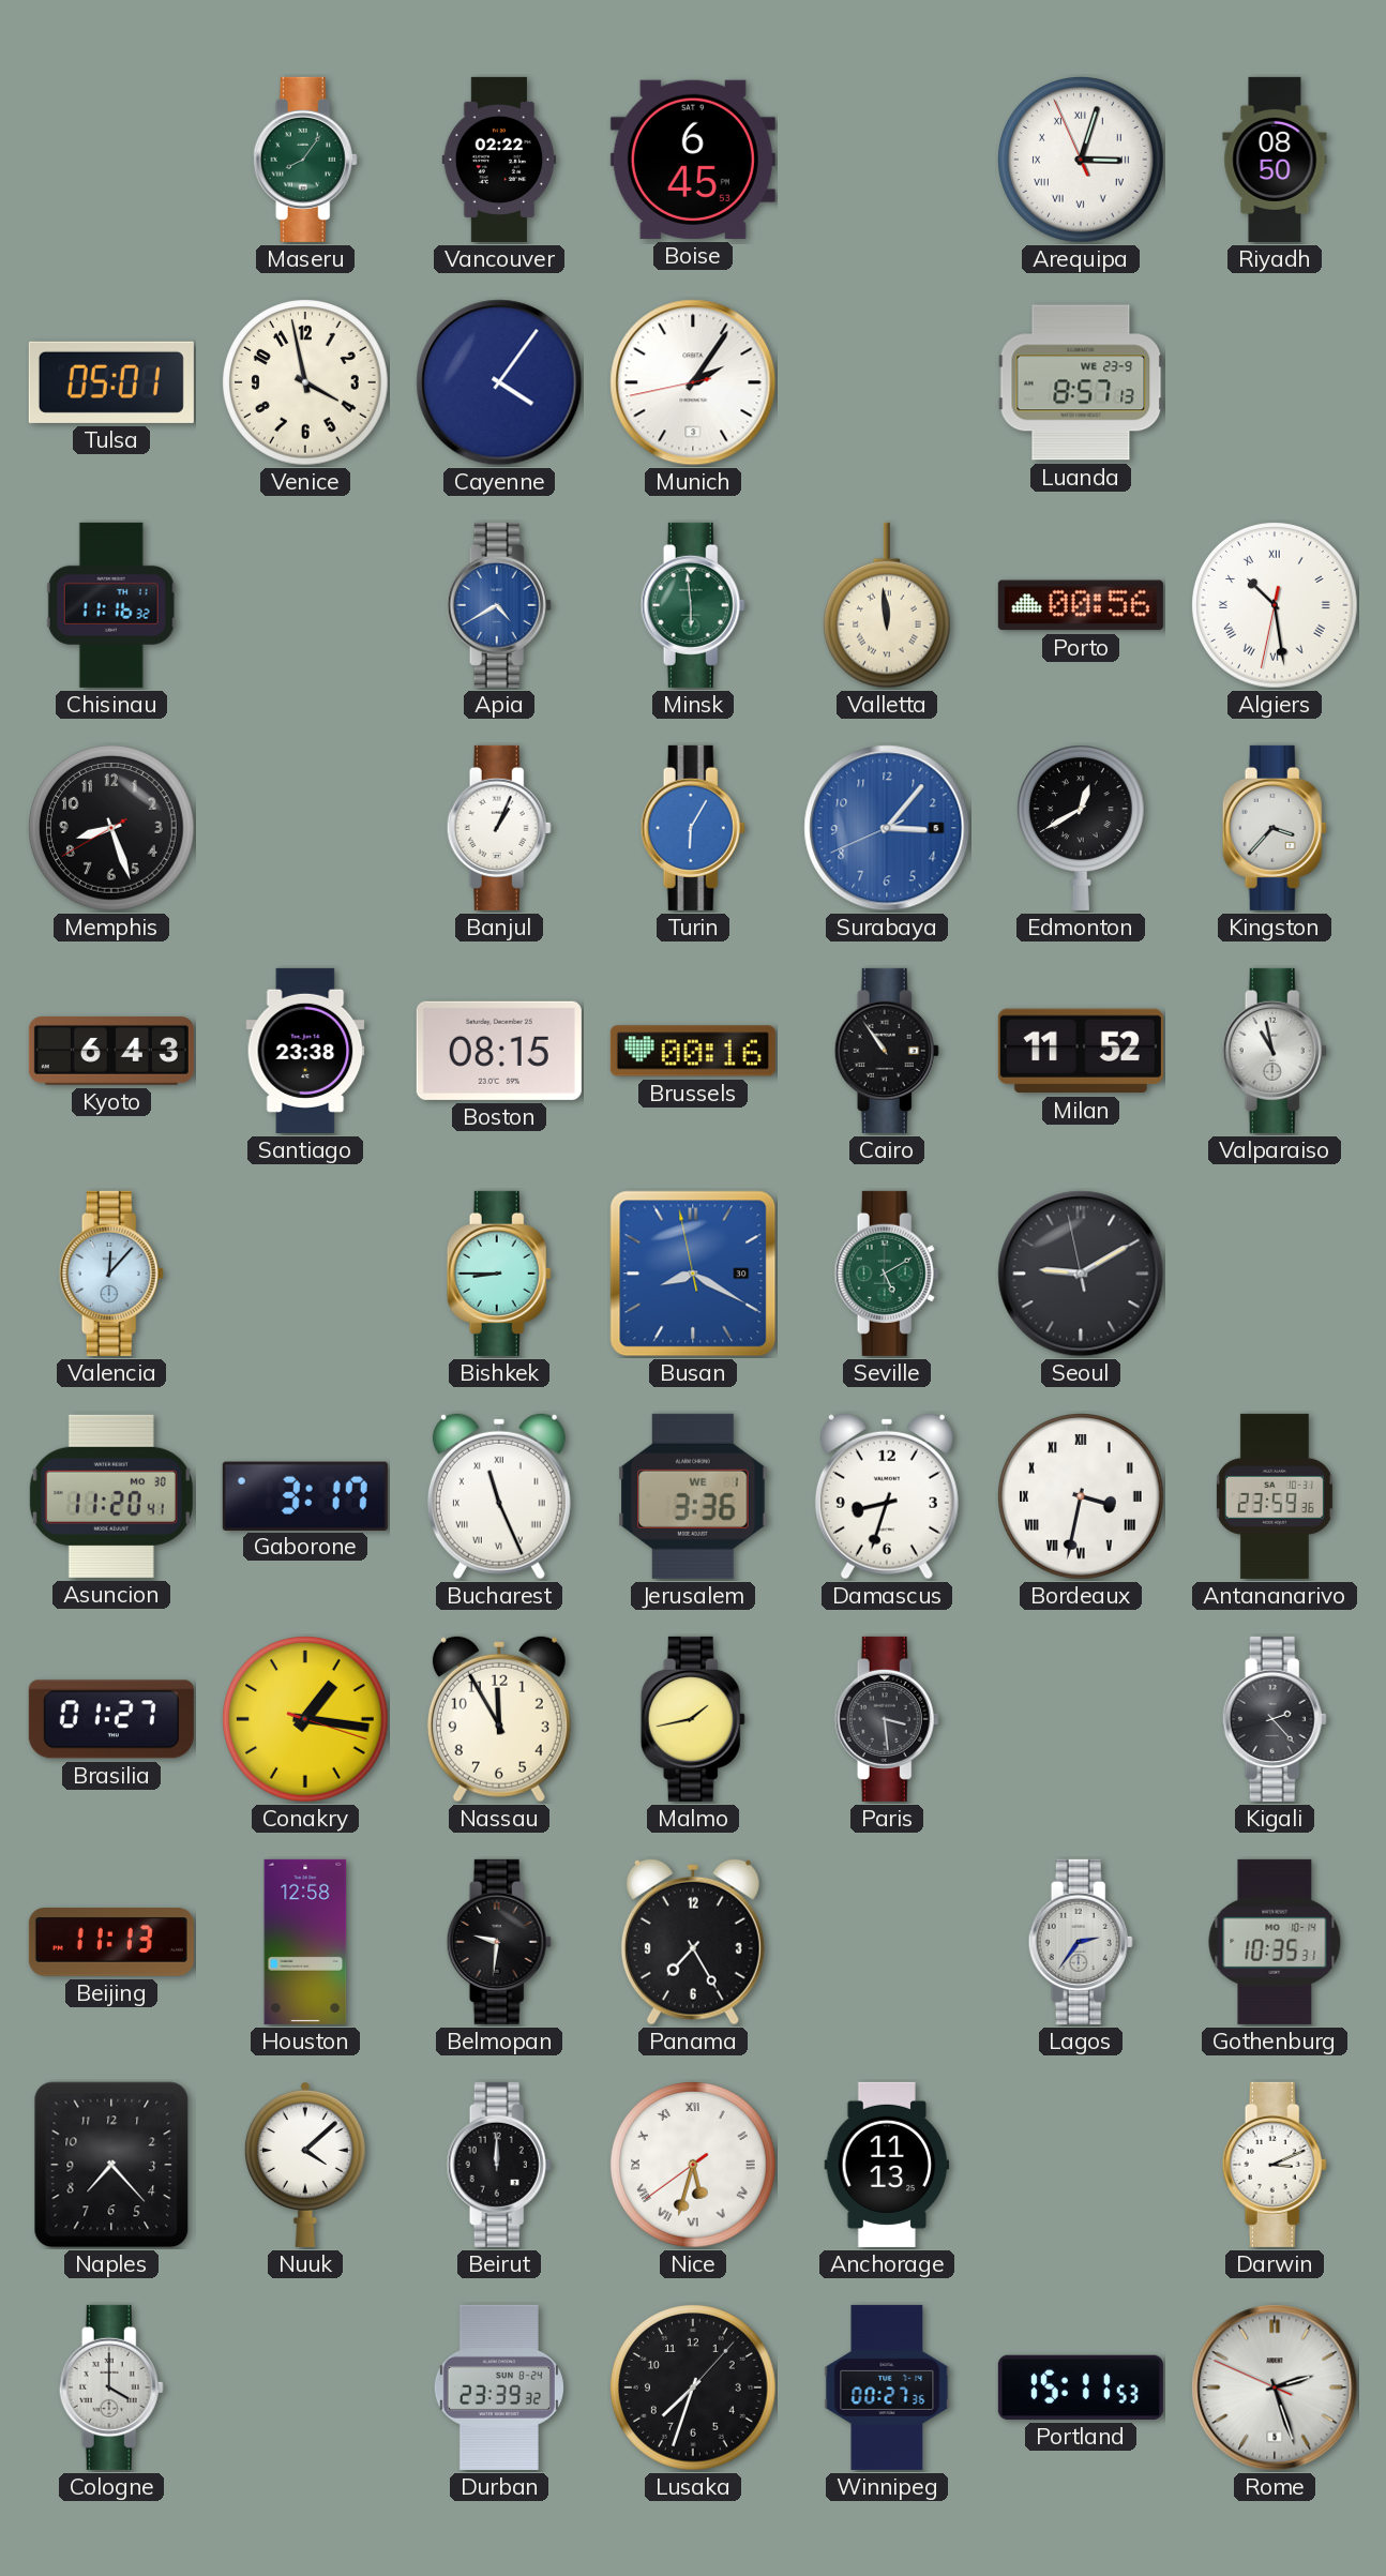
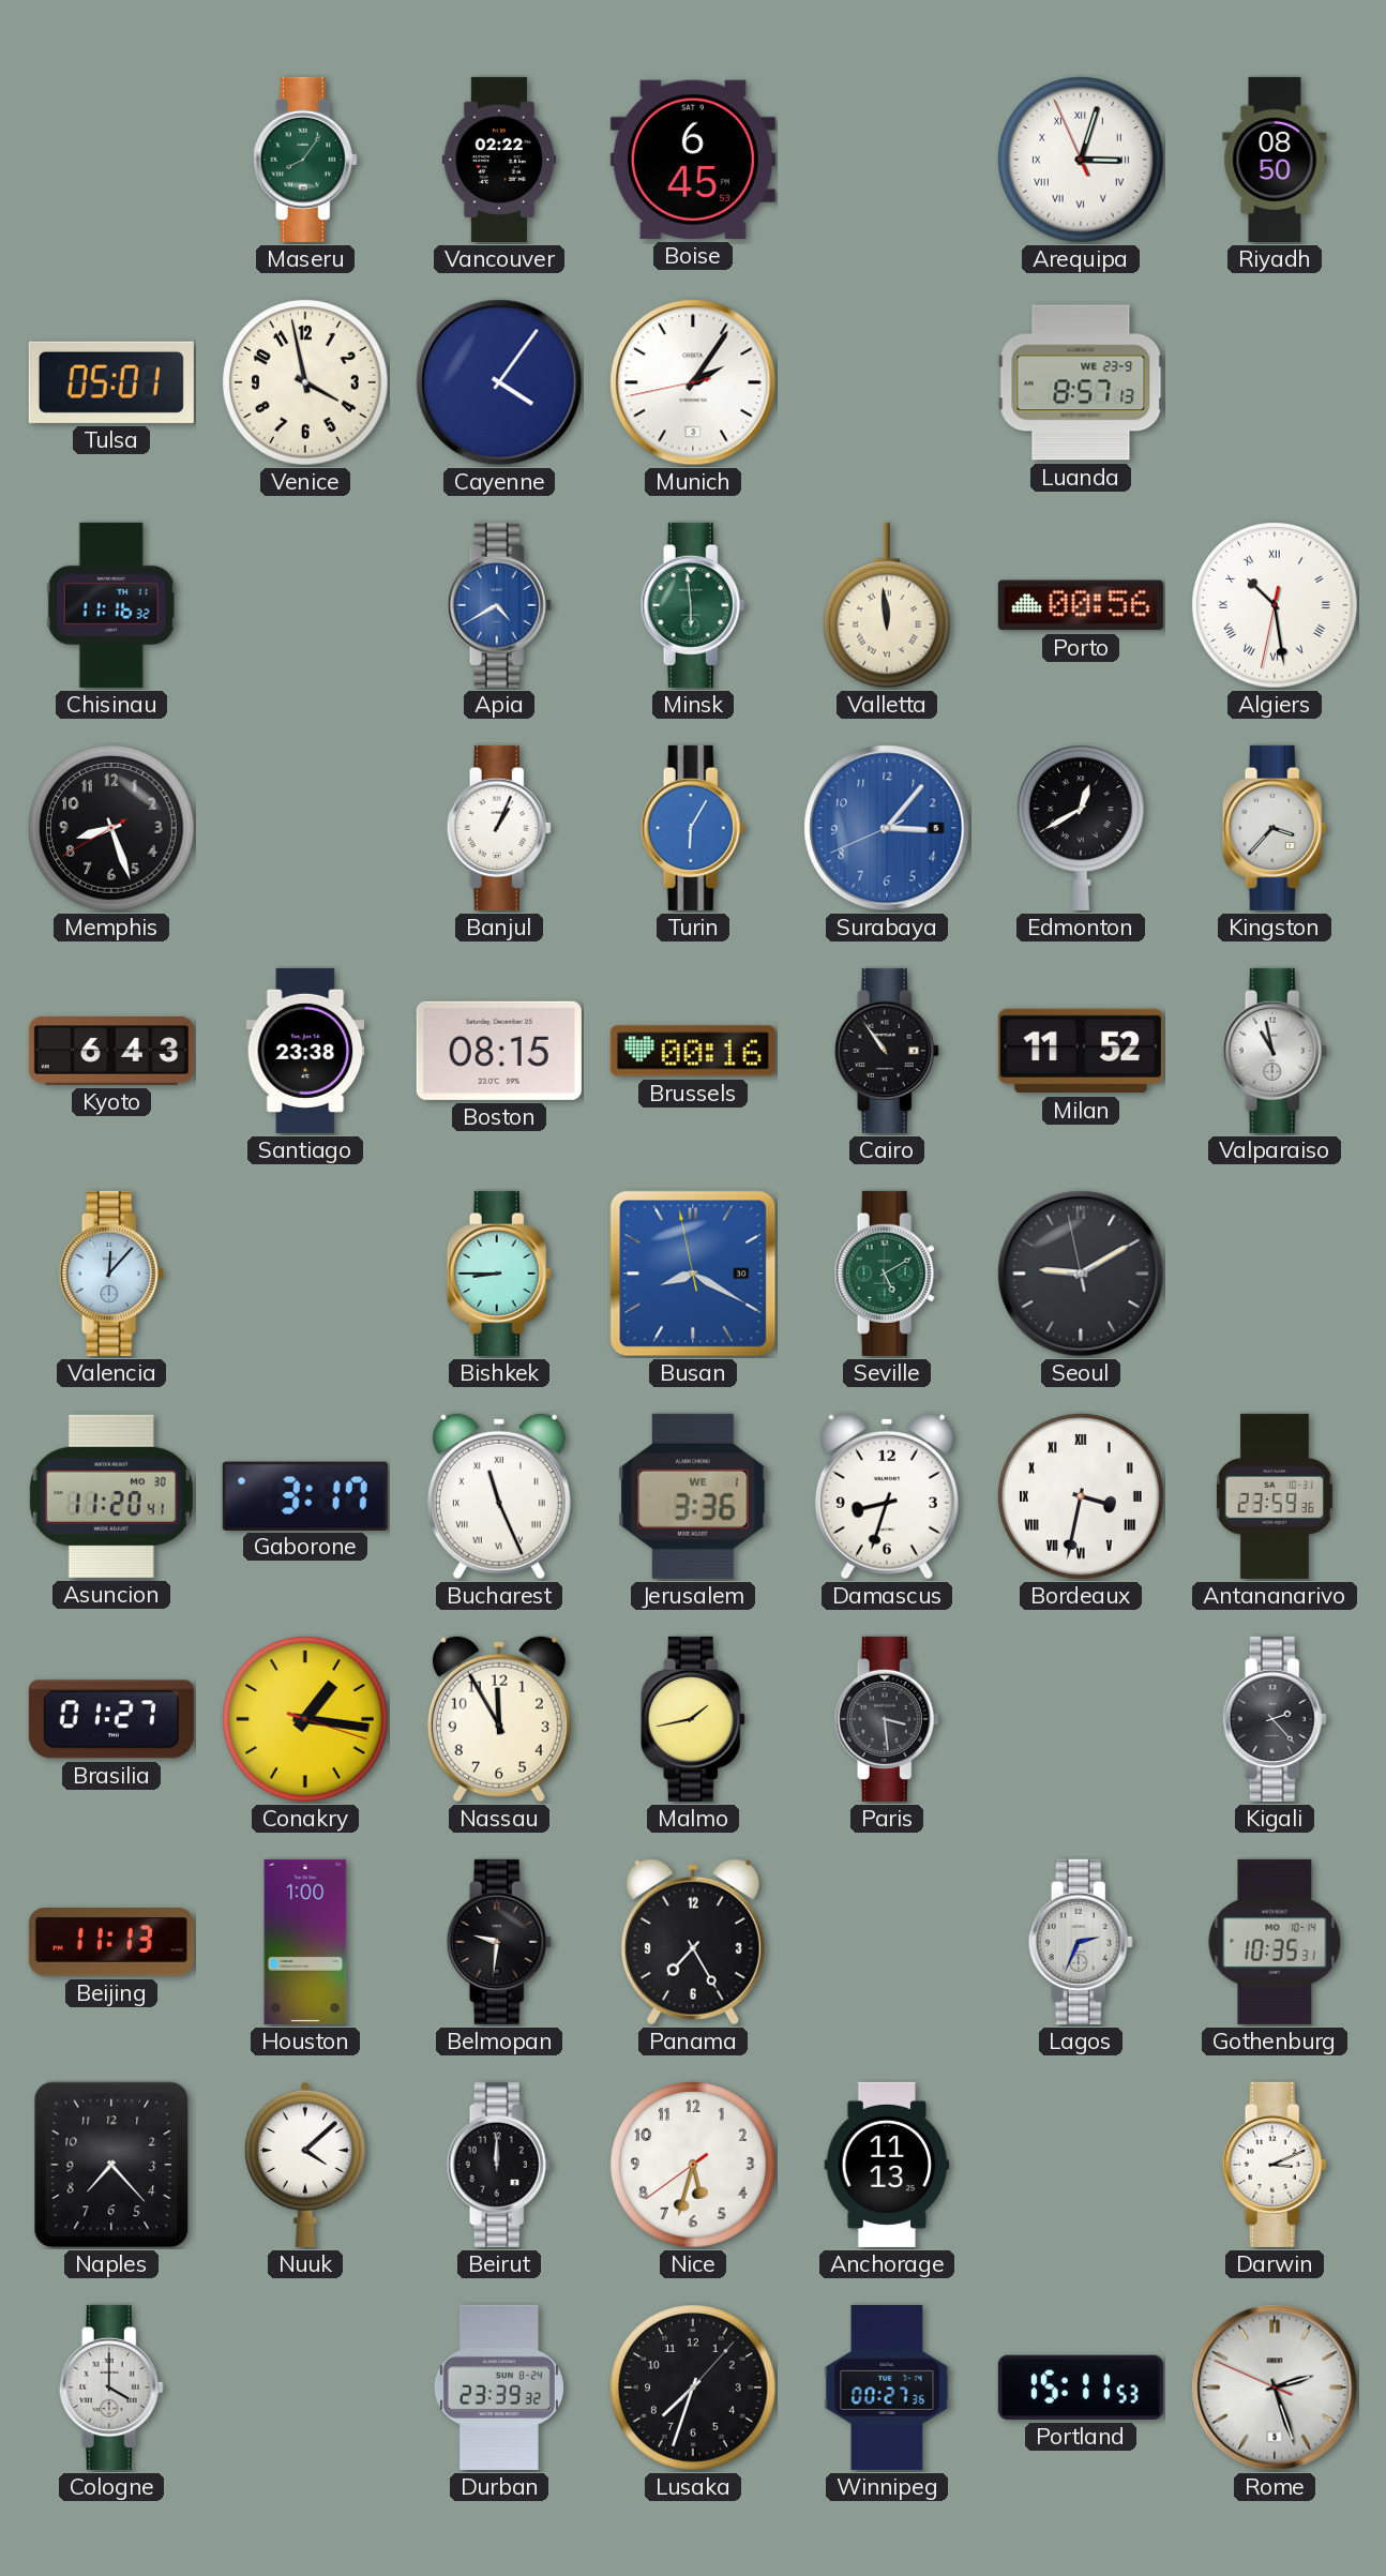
Houston: 12:58 -> 1:00 (305, 1942)
Lagos: 2:36 -> 2:34 (1081, 1942)
Nice numerals: Roman -> Arabic (694, 2166)
